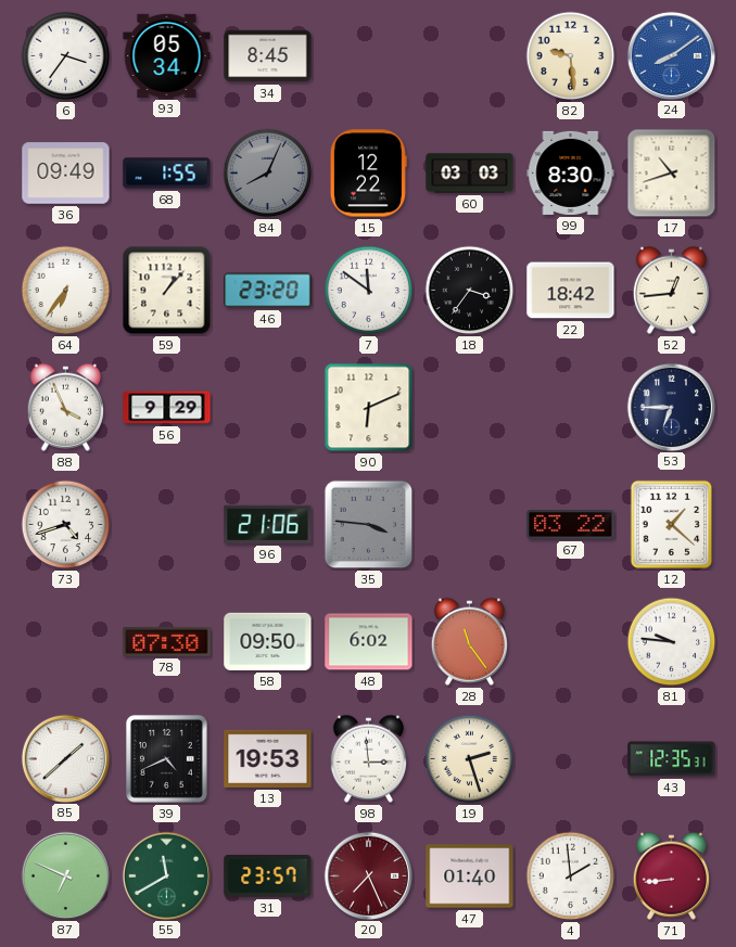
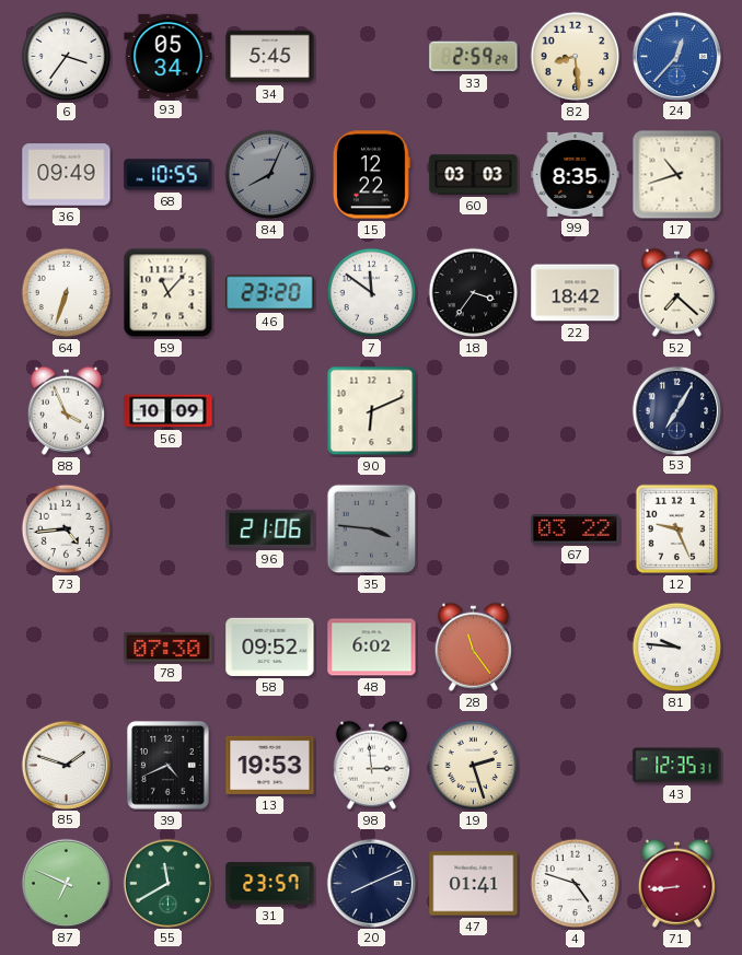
34: 8:45 -> 5:45 (270, 57)
33: none -> 2:59 (474, 57)
82: 9:29 -> 8:29 (576, 57)
24: 8:09 -> 12:37 (676, 56)
68: 1:55 -> 10:55 (169, 175)
99: 8:30 -> 8:35 (576, 174)
64: 6:36 -> 6:33 (67, 293)
59: 1:07 -> 11:07 (169, 293)
52: 12:44 -> 7:22 (676, 292)
56: 9:29 -> 10:09 (169, 411)
53: 6:45 -> 7:05 (676, 410)
73: 4:42 -> 4:44 (67, 529)
12: 1:22 -> 9:26 (677, 529)
58: 09:50 -> 09:52 (270, 647)
85: 1:38 -> 1:48 (66, 765)
20: 7:26 -> 8:11 (371, 883)
20 dial: burgundy -> navy (371, 883)
47: 01:40 -> 01:41 (474, 884)
4: 1:59 -> 4:48 (576, 884)
